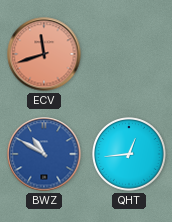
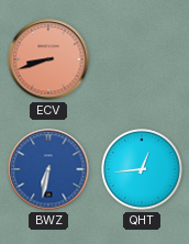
ECV: 11:42 -> 8:42 (48, 59)
BWZ: 10:50 -> 6:32 (48, 169)
